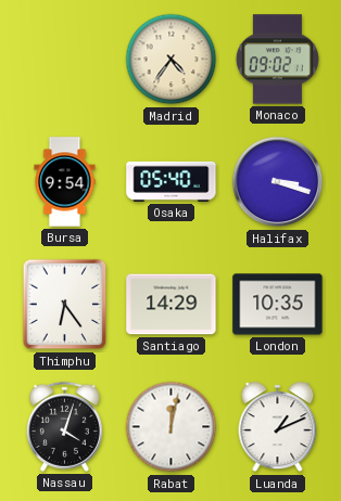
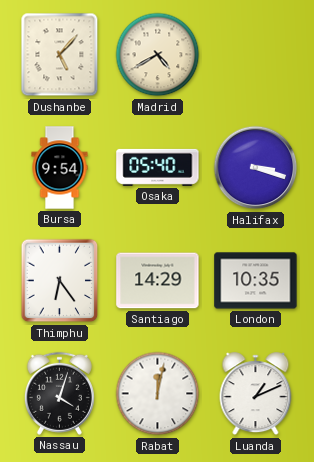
Dushanbe: none -> 5:07 (60, 55)
Madrid: 4:36 -> 4:40 (158, 55)
Monaco: 09:02 -> none (277, 60)
